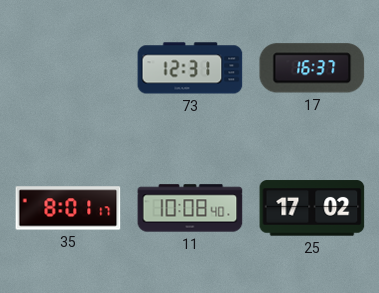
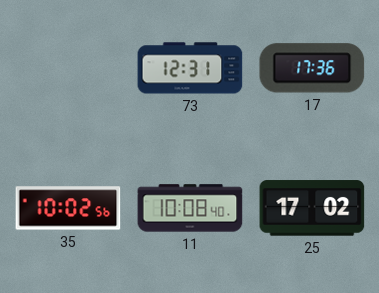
17: 16:37 -> 17:36 (312, 68)
35: 8:01 -> 10:02 (68, 208)
